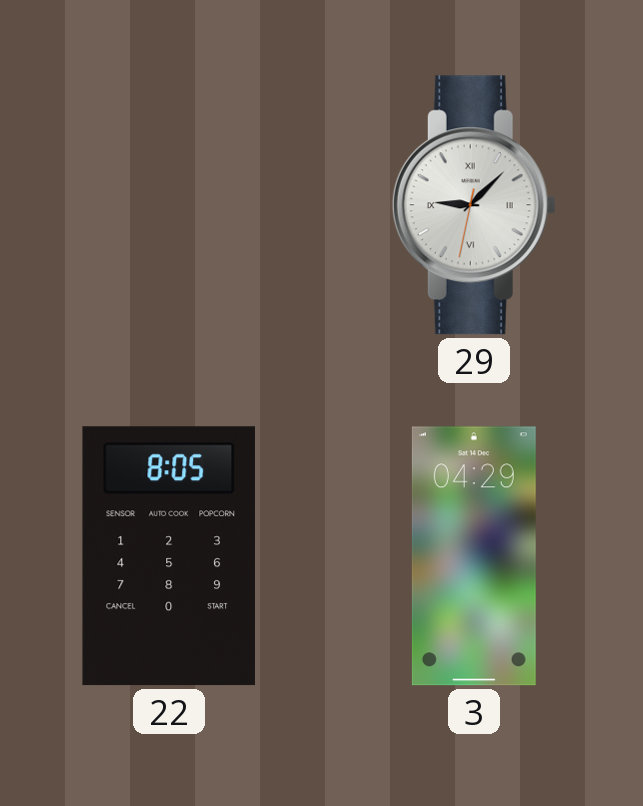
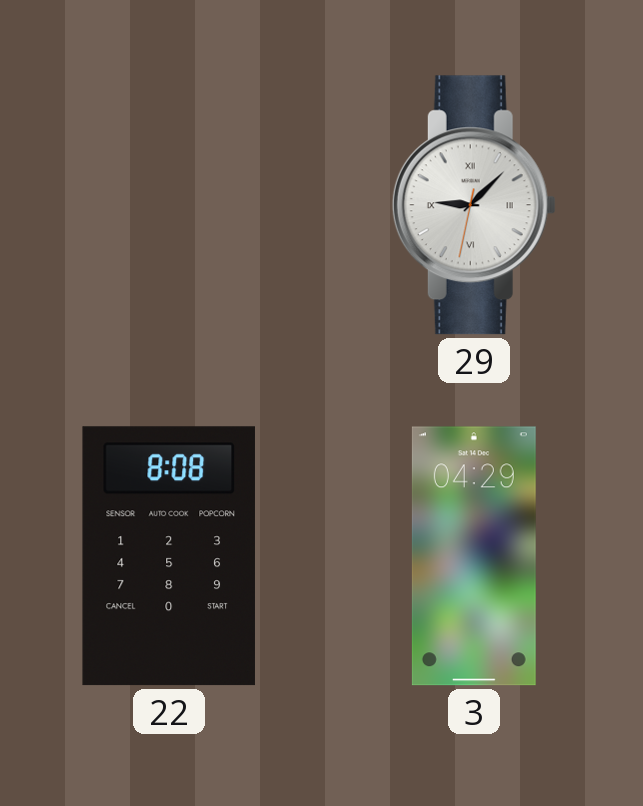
22: 8:05 -> 8:08 (169, 556)
